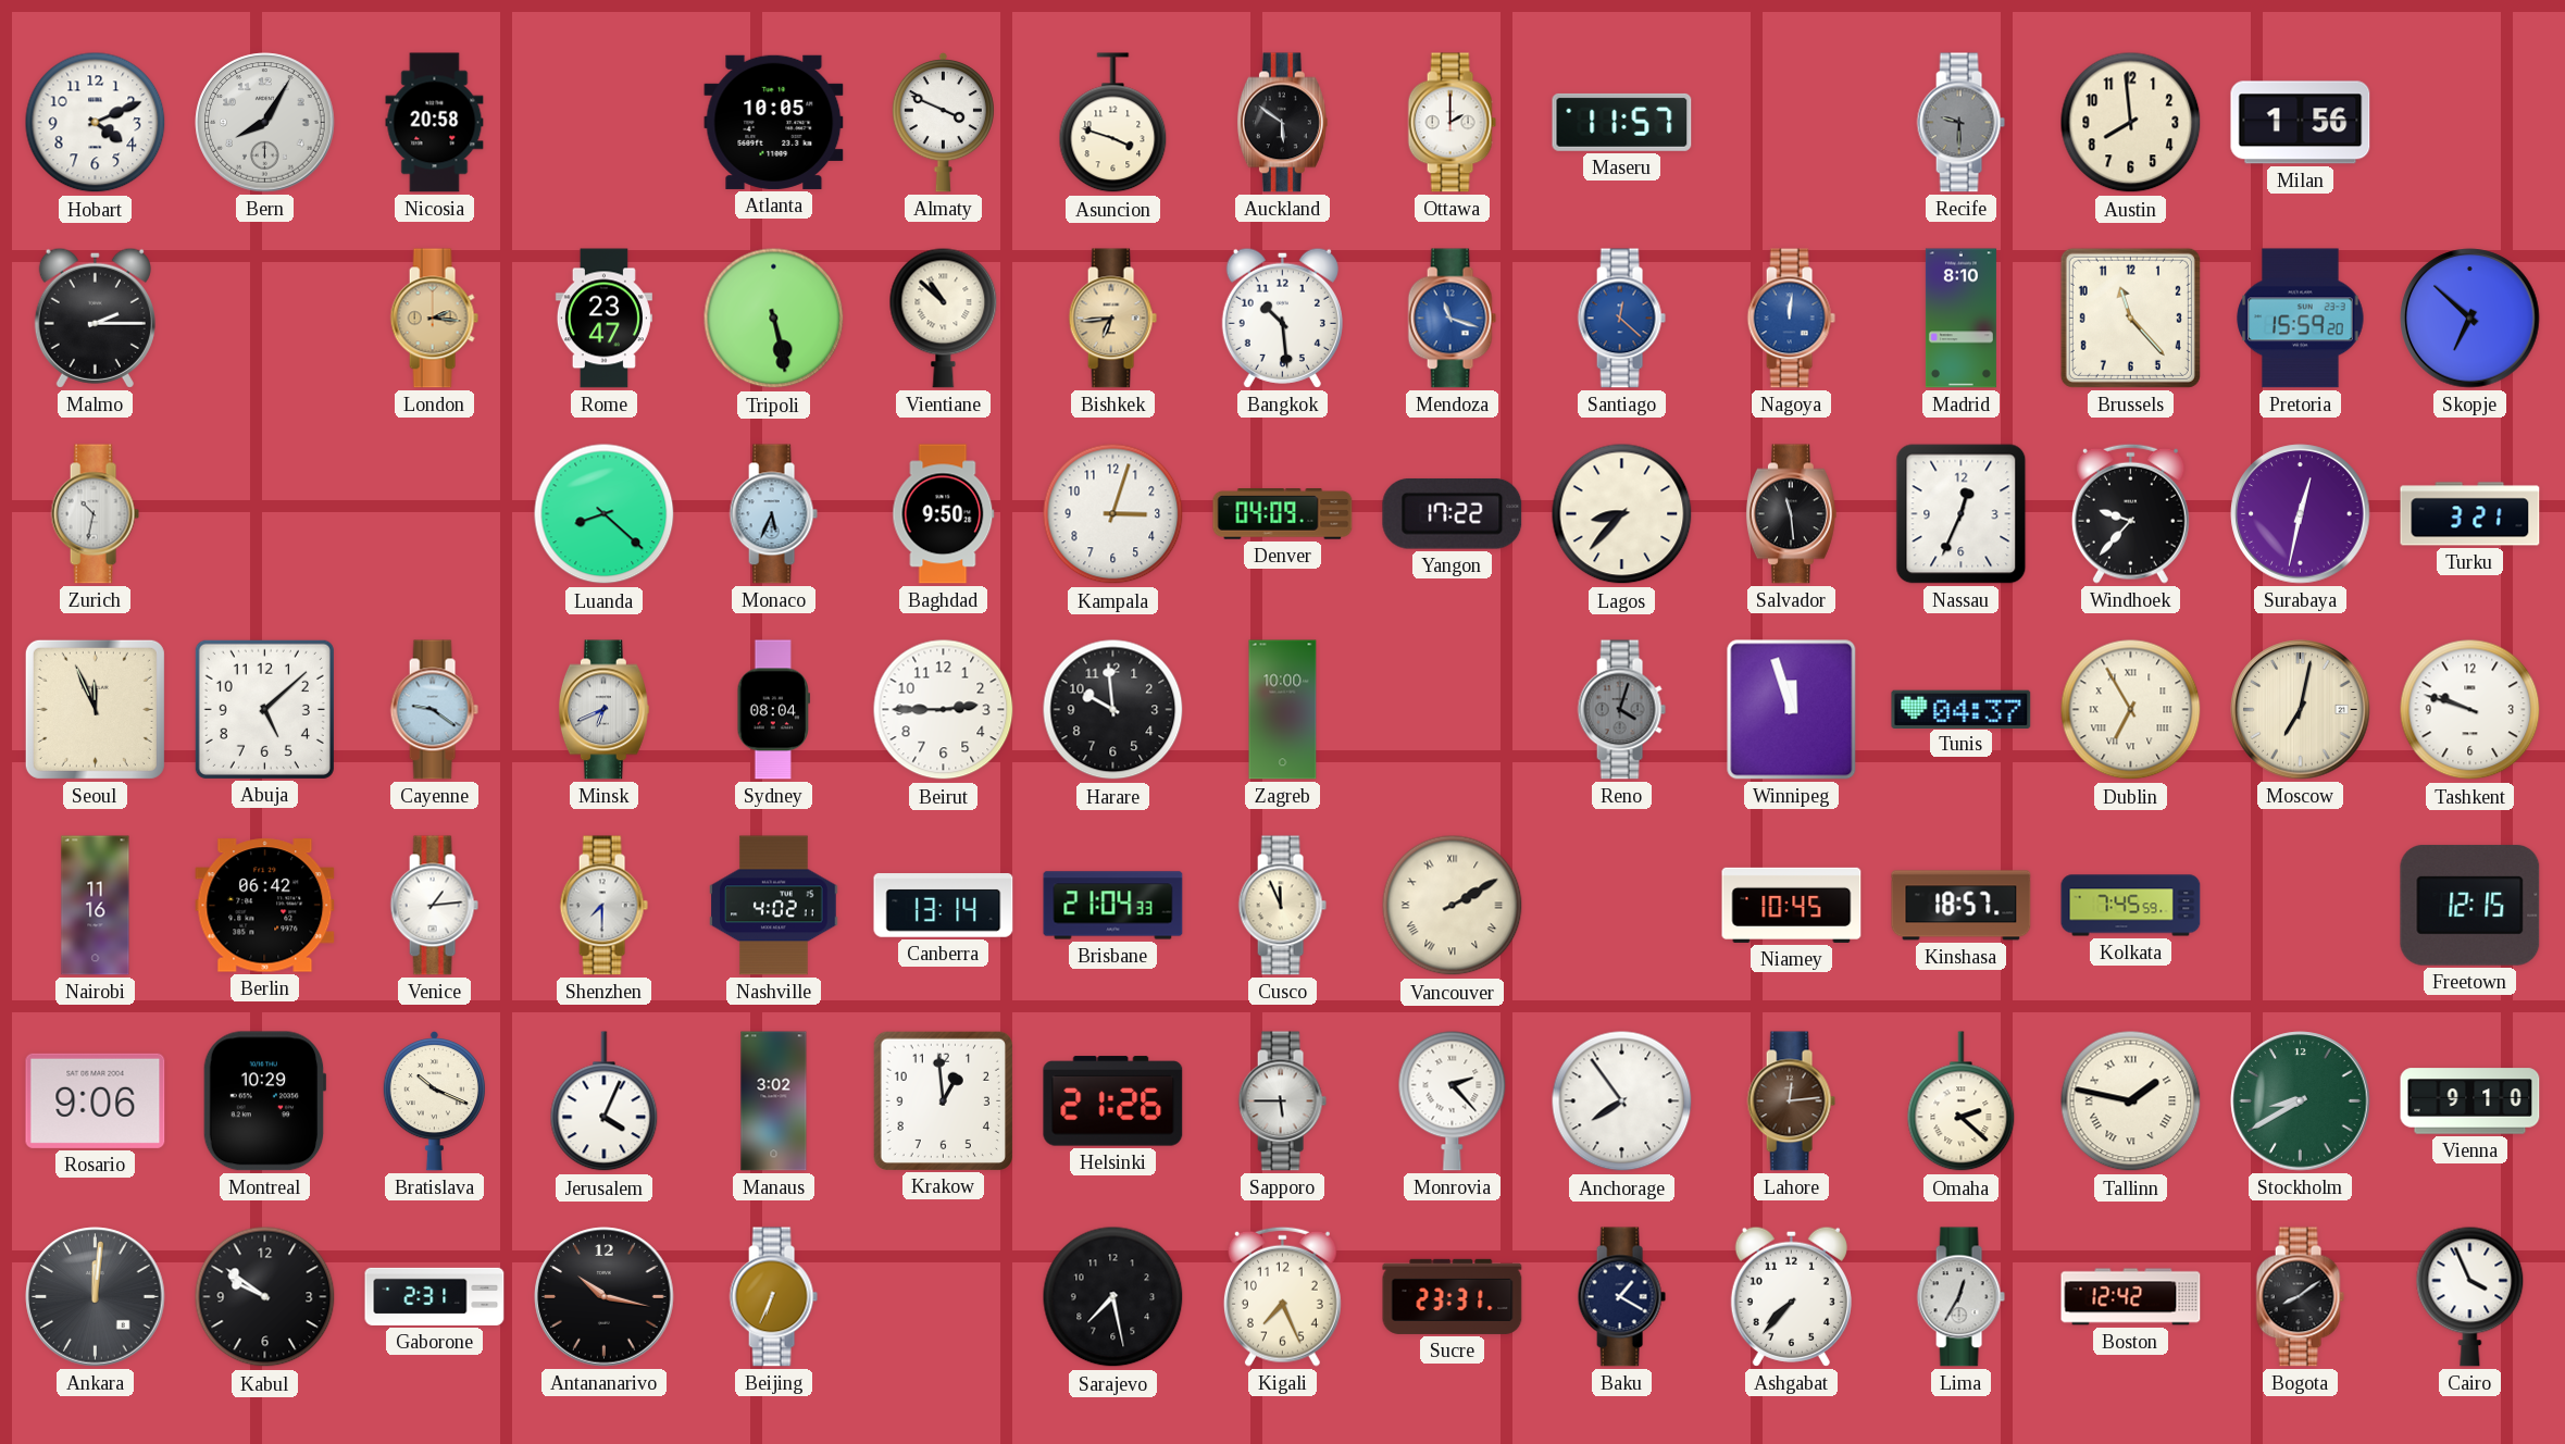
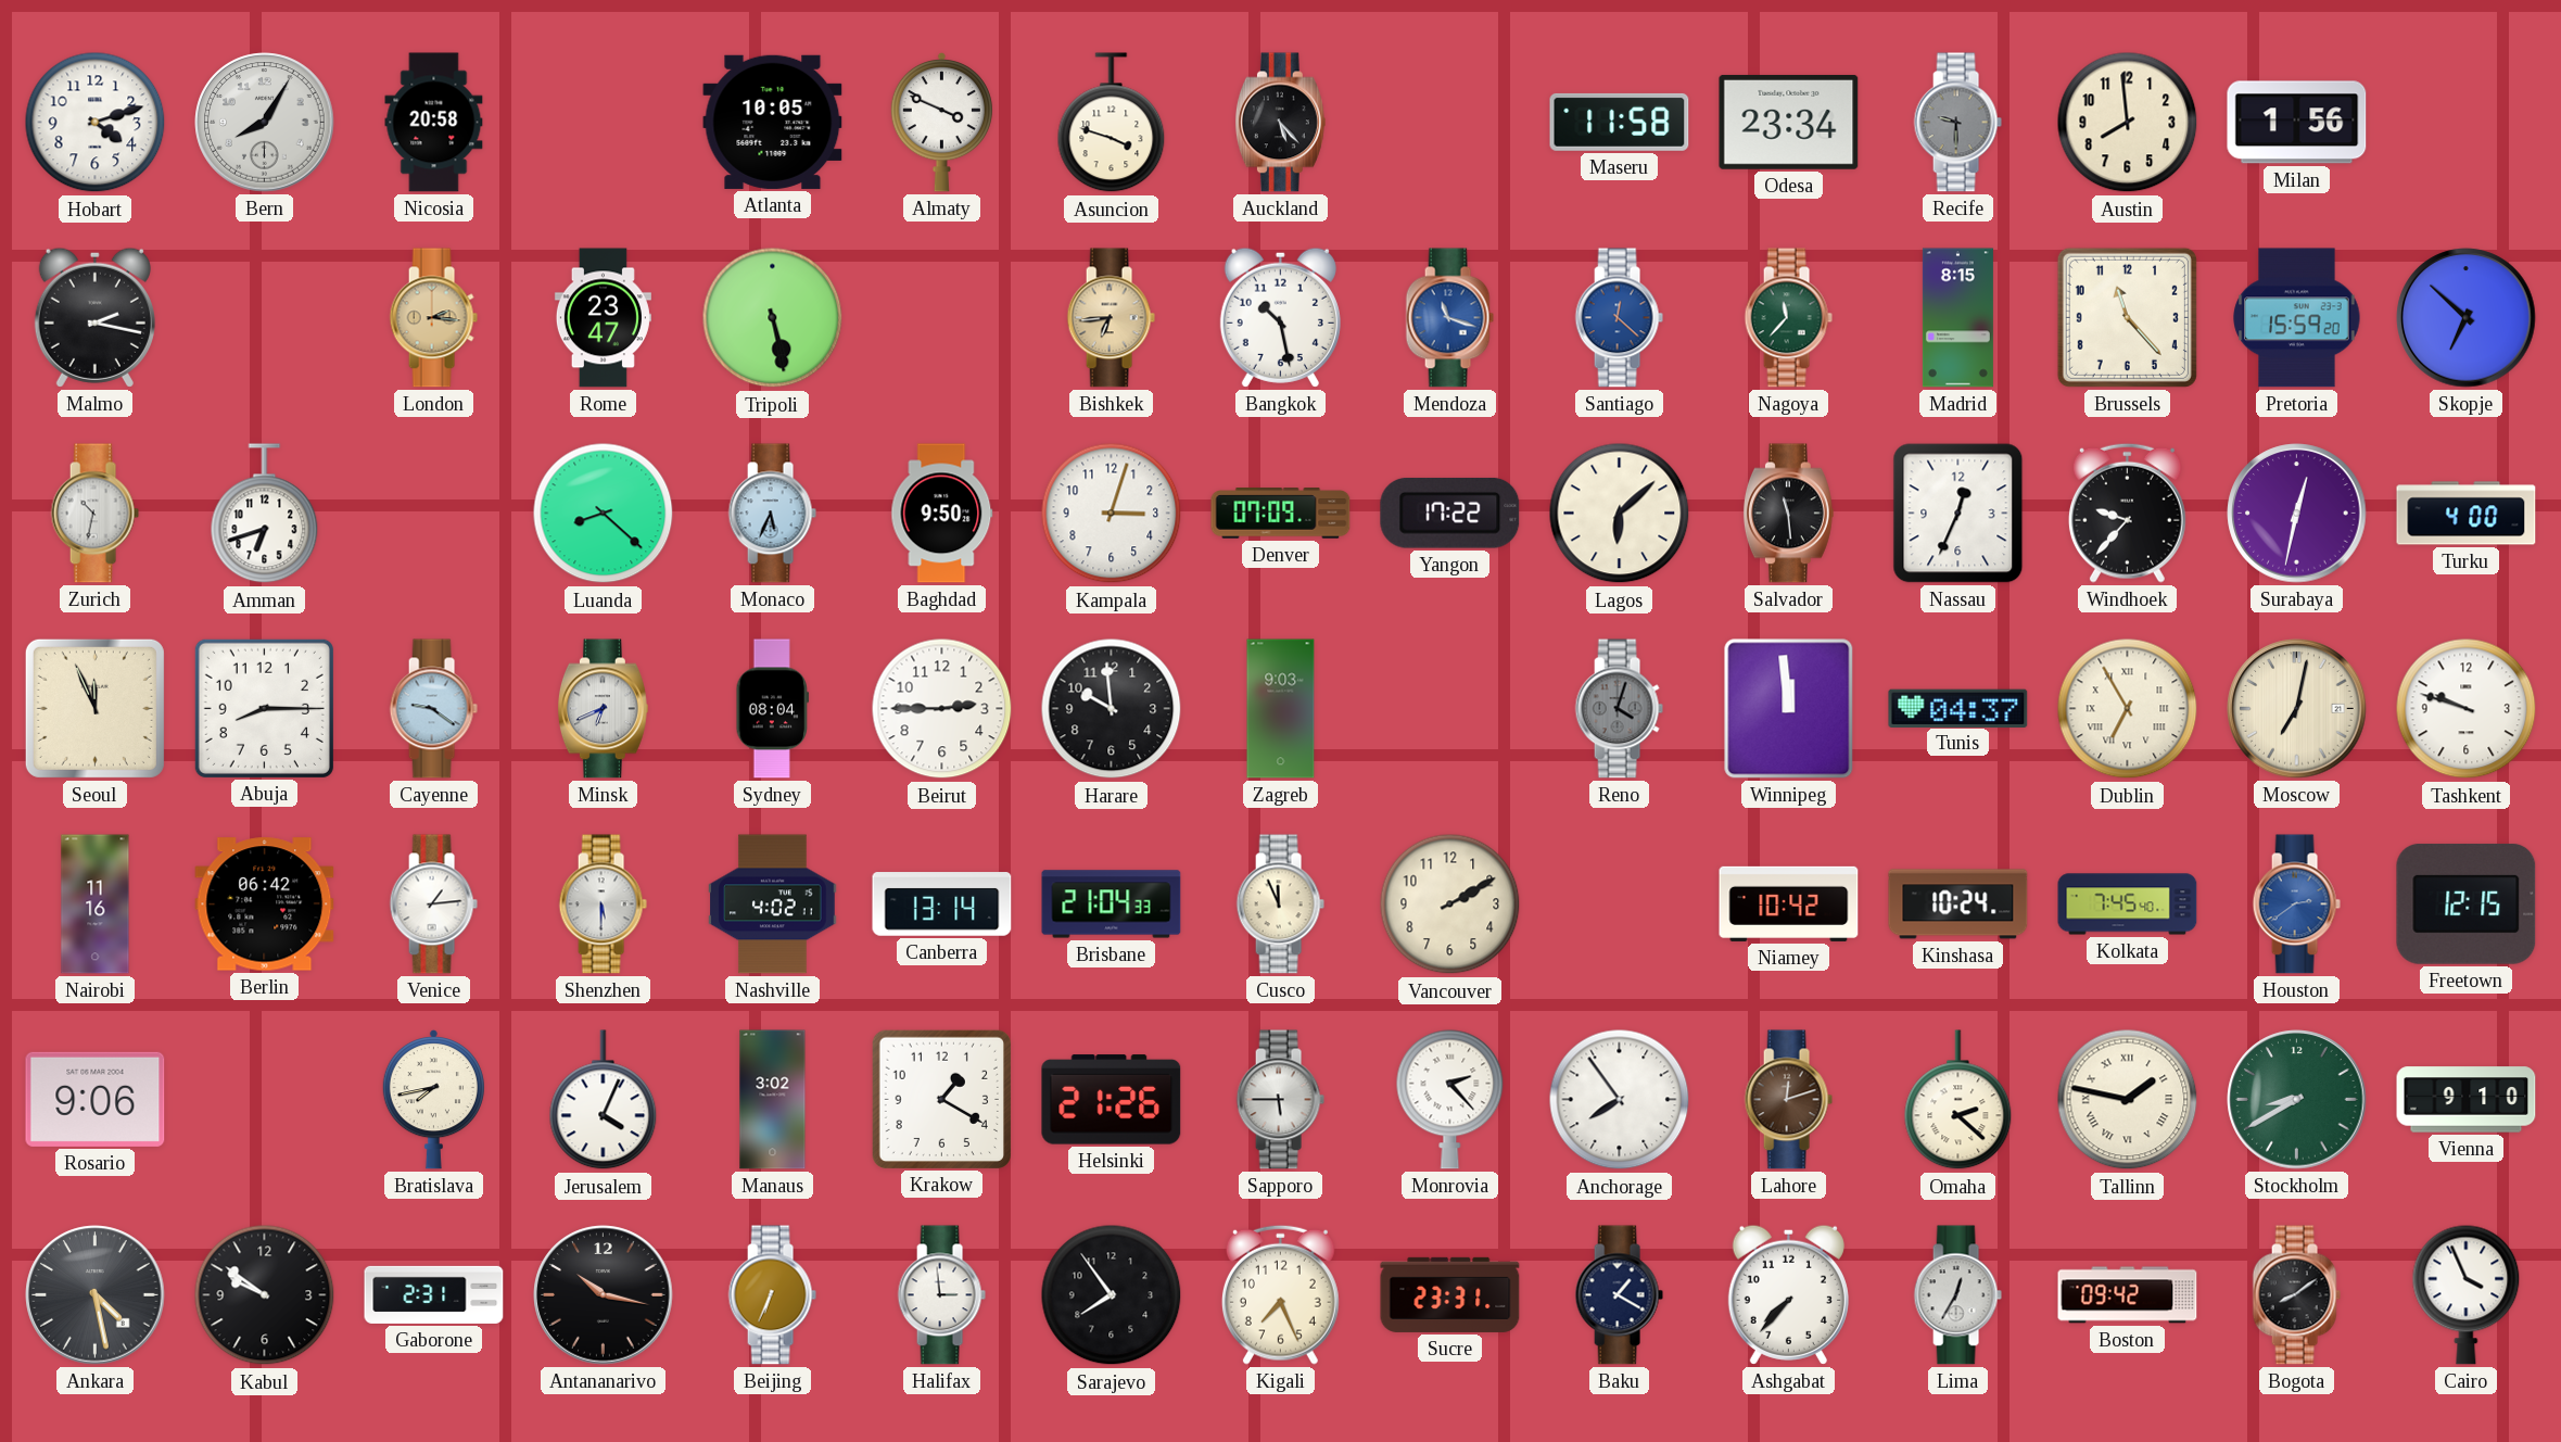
Hobart: 4:11 -> 4:12 (96, 123)
Auckland: 5:51 -> 5:23 (1280, 123)
Ottawa: 2:00 -> none (1452, 123)
Maseru: 11:57 -> 11:58 (1620, 122)
Odesa: none -> 23:34 (1789, 122)
Malmo: 2:15 -> 2:17 (94, 317)
Vientiane: 10:52 -> none (944, 318)
Bangkok: 10:29 -> 10:28 (1280, 317)
Nagoya: 12:01 -> 11:37 (1788, 318)
Nagoya dial: blue -> green (1788, 318)
Madrid: 8:10 -> 8:15 (1957, 318)
Amman: none -> 6:42 (265, 514)
Denver: 04:09 -> 07:09 (1281, 514)
Lagos: 8:37 -> 6:08 (1620, 514)
Turku: 3:21 -> 4:00 (2467, 514)
Abuja: 5:08 -> 8:15 (264, 708)
Zagreb: 10:00 -> 9:03 (1281, 709)
Winnipeg: 11:57 -> 11:59 (1789, 709)
Shenzhen: 7:30 -> 5:30 (603, 905)
Vancouver numerals: Roman -> Arabic (1450, 905)
Niamey: 10:45 -> 10:42 (1789, 903)
Kinshasa: 18:57 -> 10:24 (1958, 905)
Kolkata: 7:45:59 -> 7:45:40 (2128, 905)
Houston: none -> 2:39 (2296, 905)
Montreal: 10:29 -> none (264, 1101)
Bratislava: 10:19 -> 7:43 (433, 1099)
Krakow: 12:59 -> 1:20 (941, 1099)
Lahore: 12:14 -> 12:12 (1788, 1100)
Ankara: 12:01 -> 4:28 (96, 1295)
Halifax: none -> 2:59 (941, 1295)
Sarajevo: 7:28 -> 7:54 (1112, 1295)
Boston: 12:42 -> 09:42 (2128, 1295)
